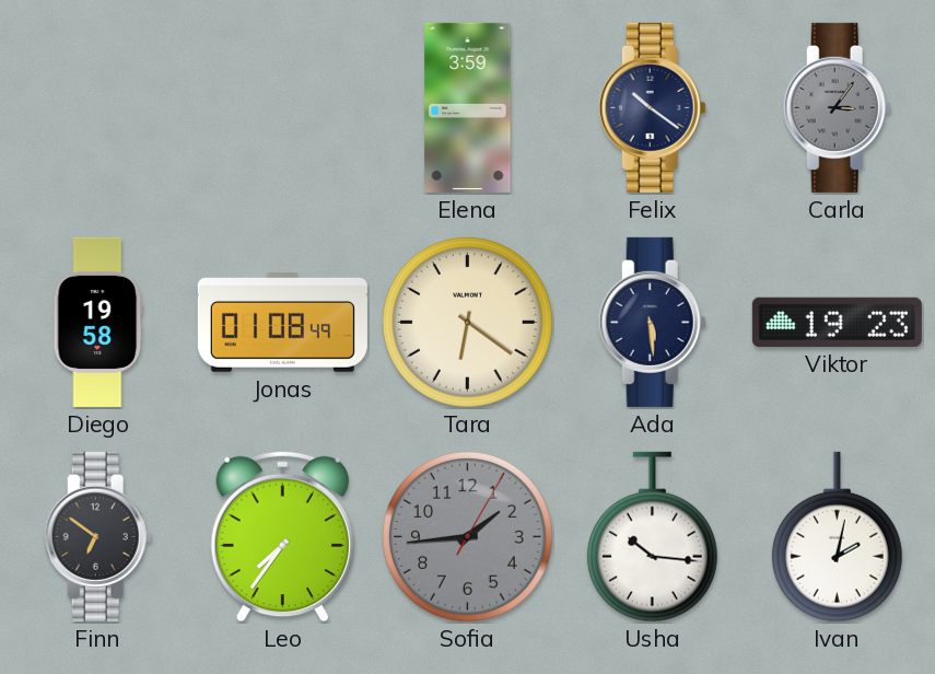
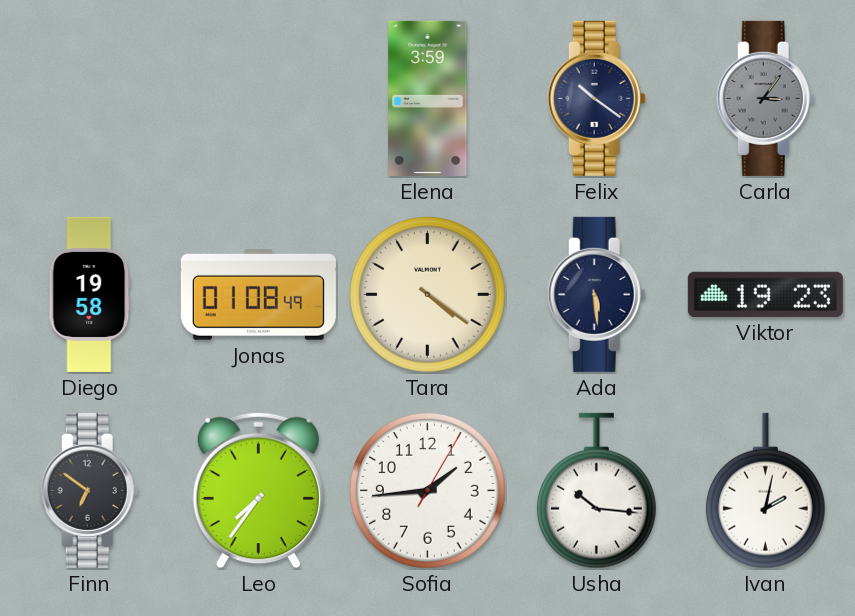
Tara: 6:21 -> 4:21 (428, 295)
Sofia dial: grey -> white (428, 491)
